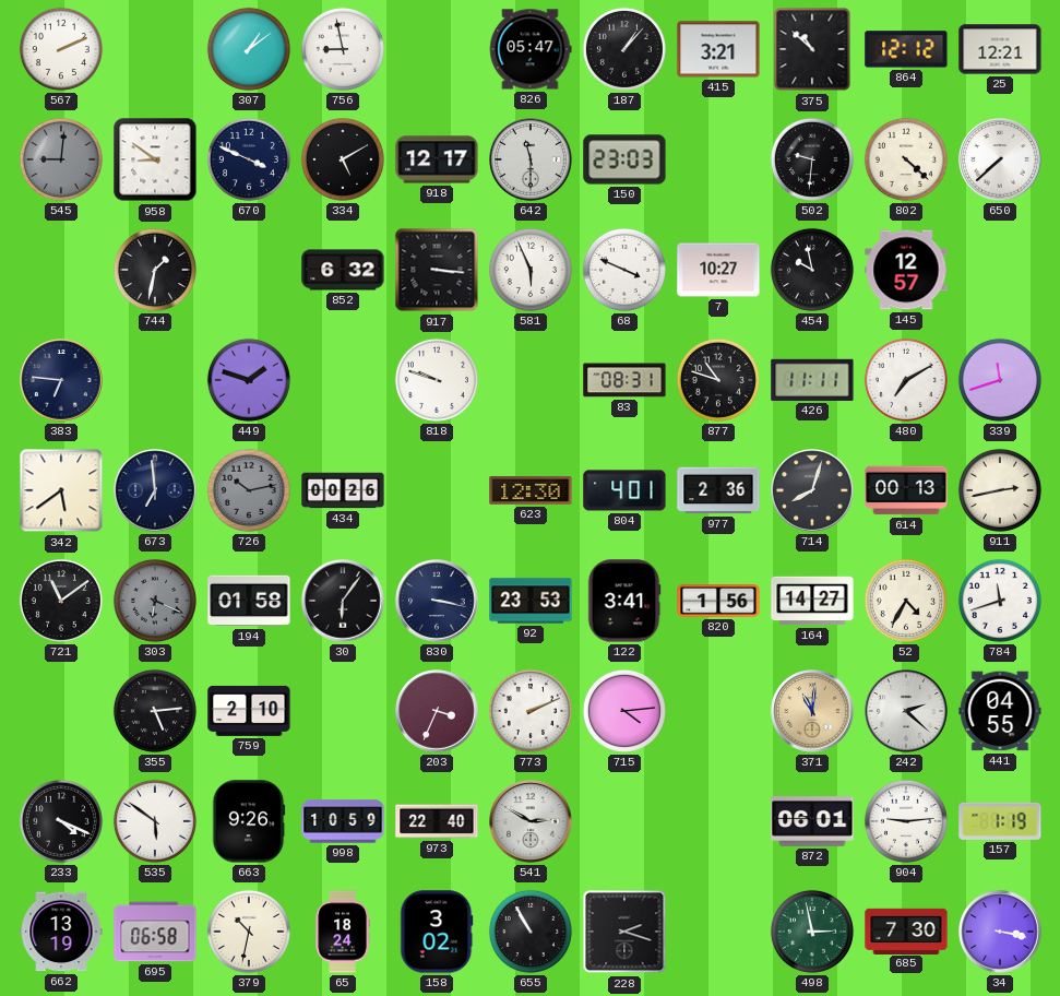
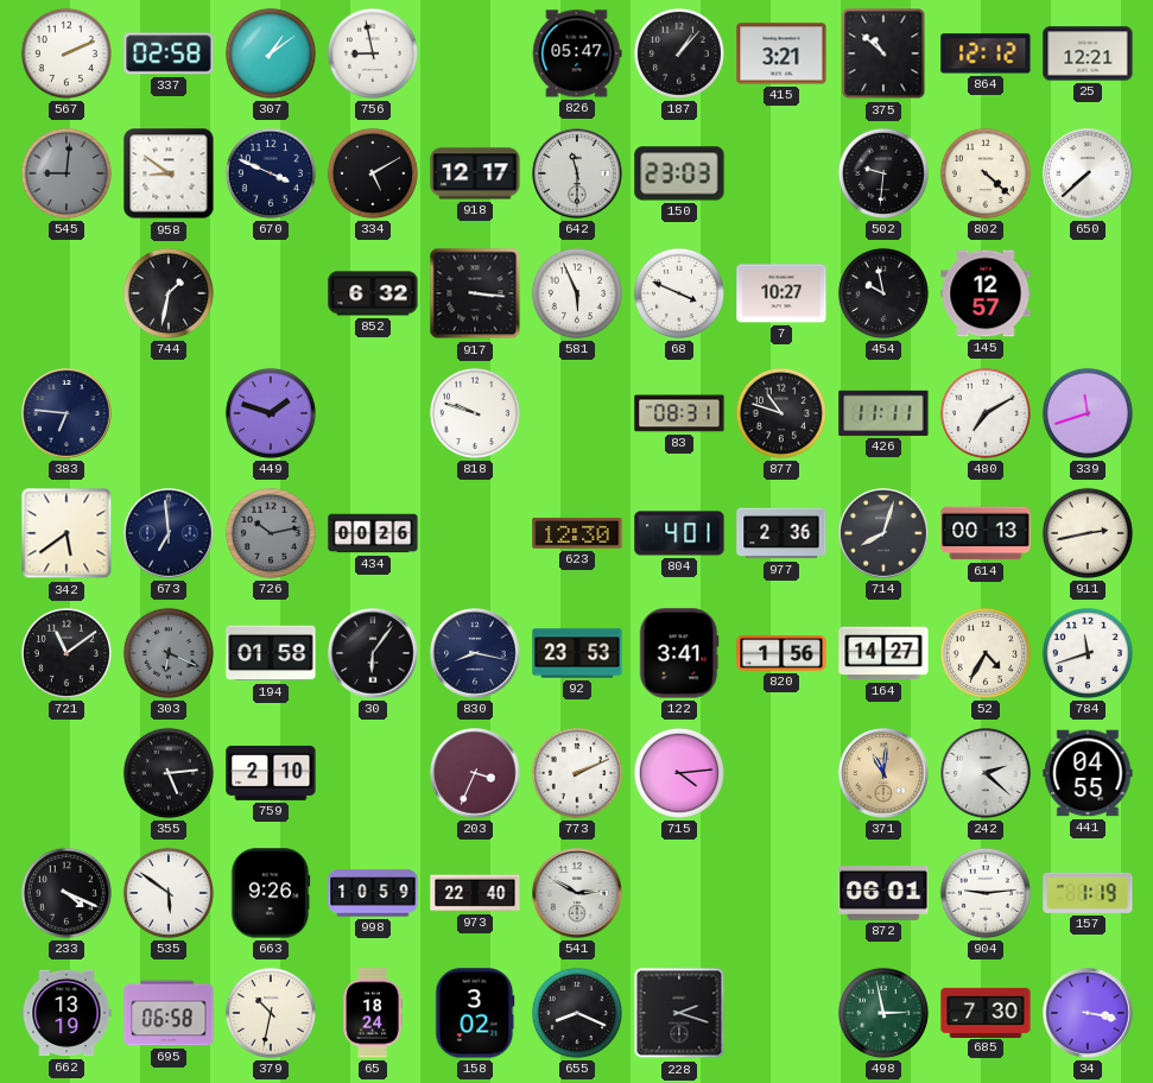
337: none -> 02:58 (169, 53)
830: 3:17 -> 8:17 (475, 653)
655: 10:55 -> 8:19 (577, 1013)
